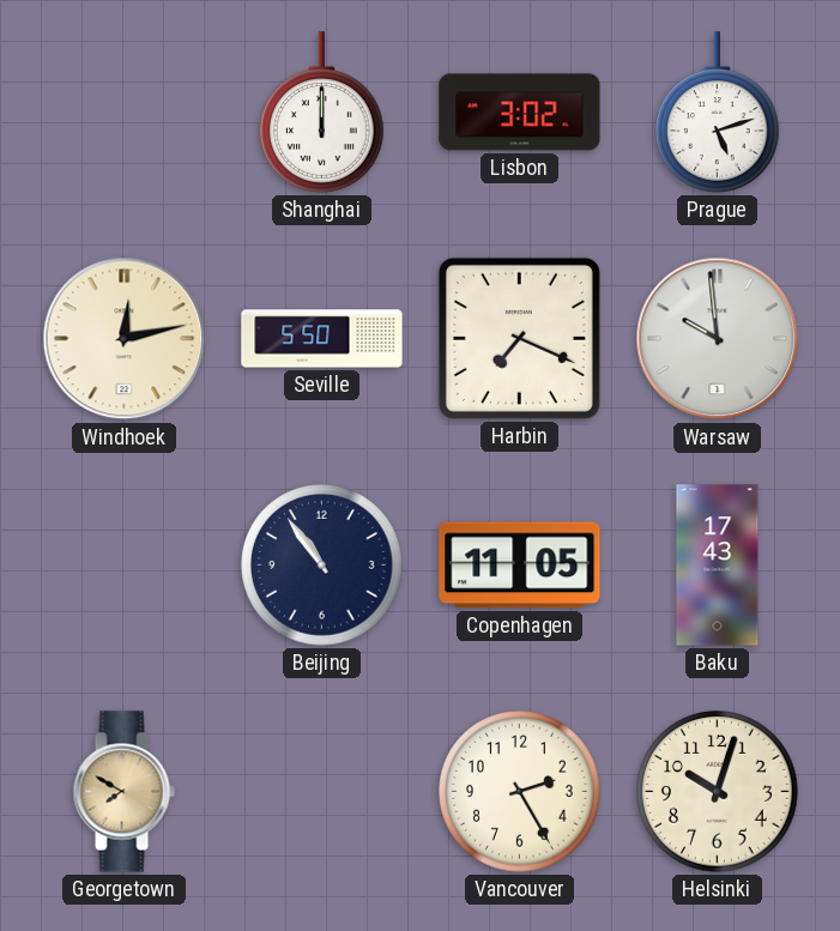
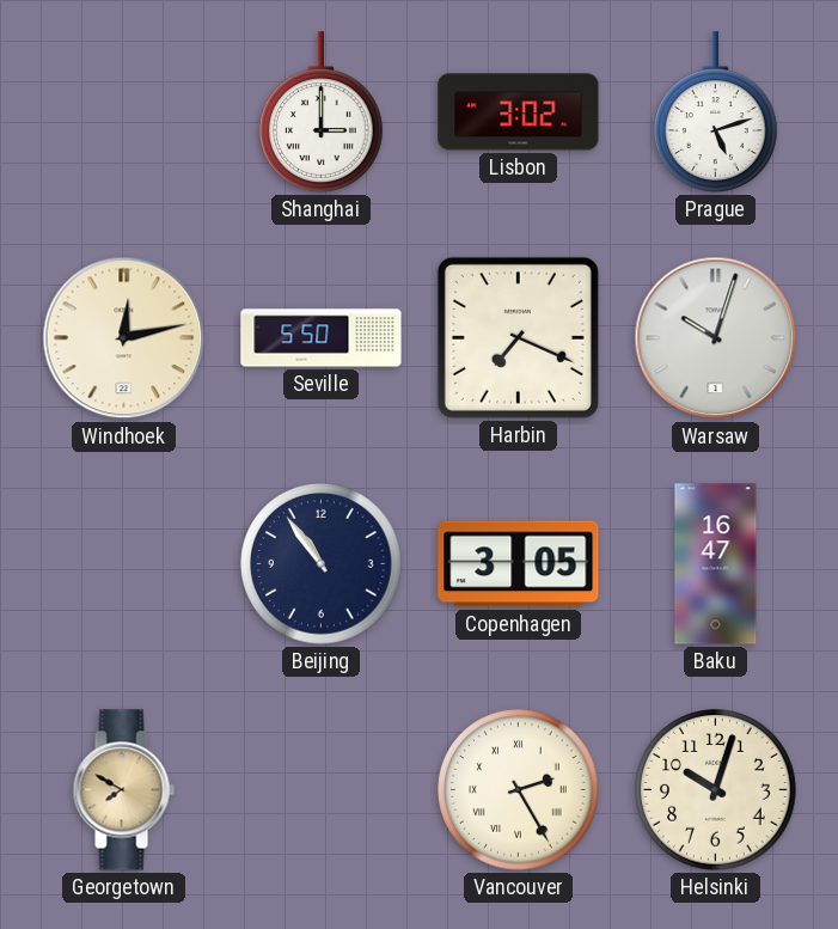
Shanghai: 12:00 -> 3:00 (322, 112)
Warsaw: 9:59 -> 10:03 (716, 338)
Copenhagen: 11:05 -> 3:05 (519, 564)
Baku: 17:43 -> 16:47 (716, 564)
Vancouver numerals: Arabic -> Roman (519, 790)
